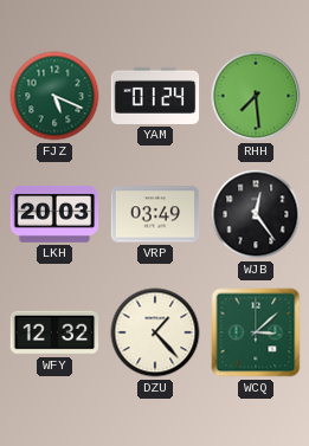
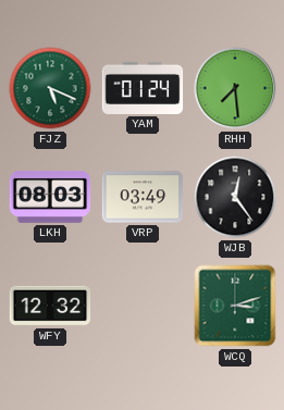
LKH: 20:03 -> 08:03 (50, 197)
DZU: 1:23 -> none (155, 332)
WCQ: 3:08 -> 3:12 (235, 306)
